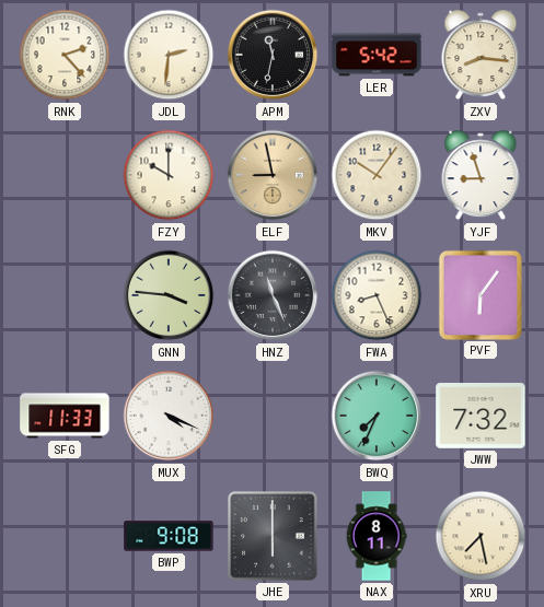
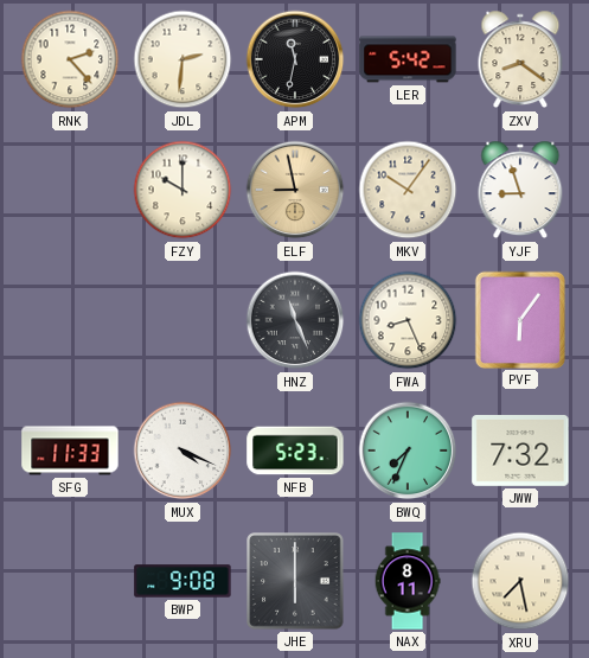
ZXV: 8:16 -> 8:21 (520, 59)
GNN: 3:46 -> none (169, 295)
NFB: none -> 5:23 (295, 451)
